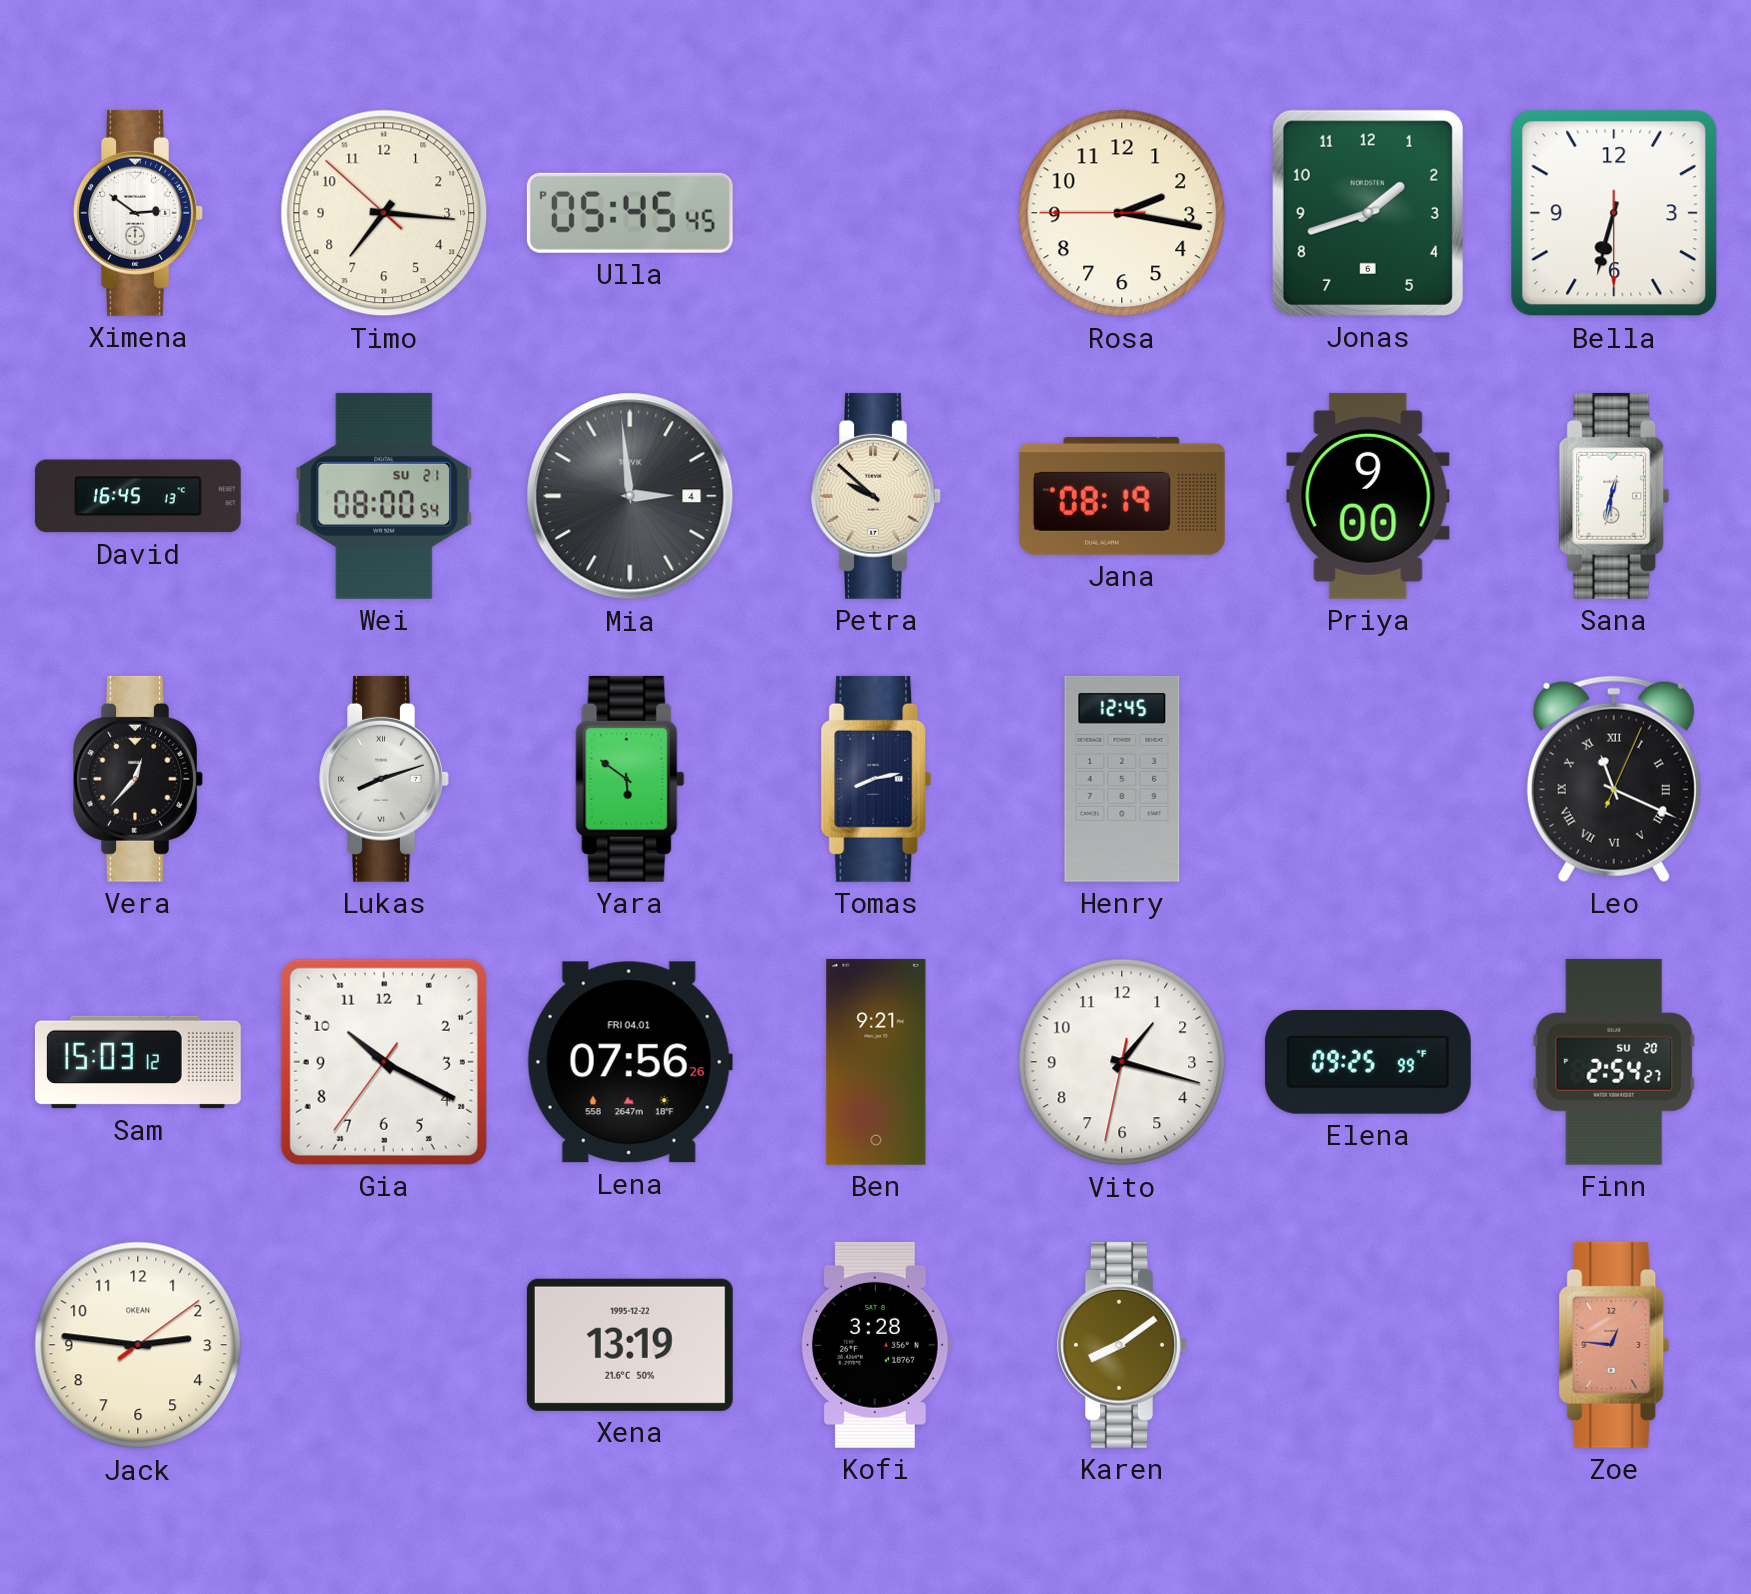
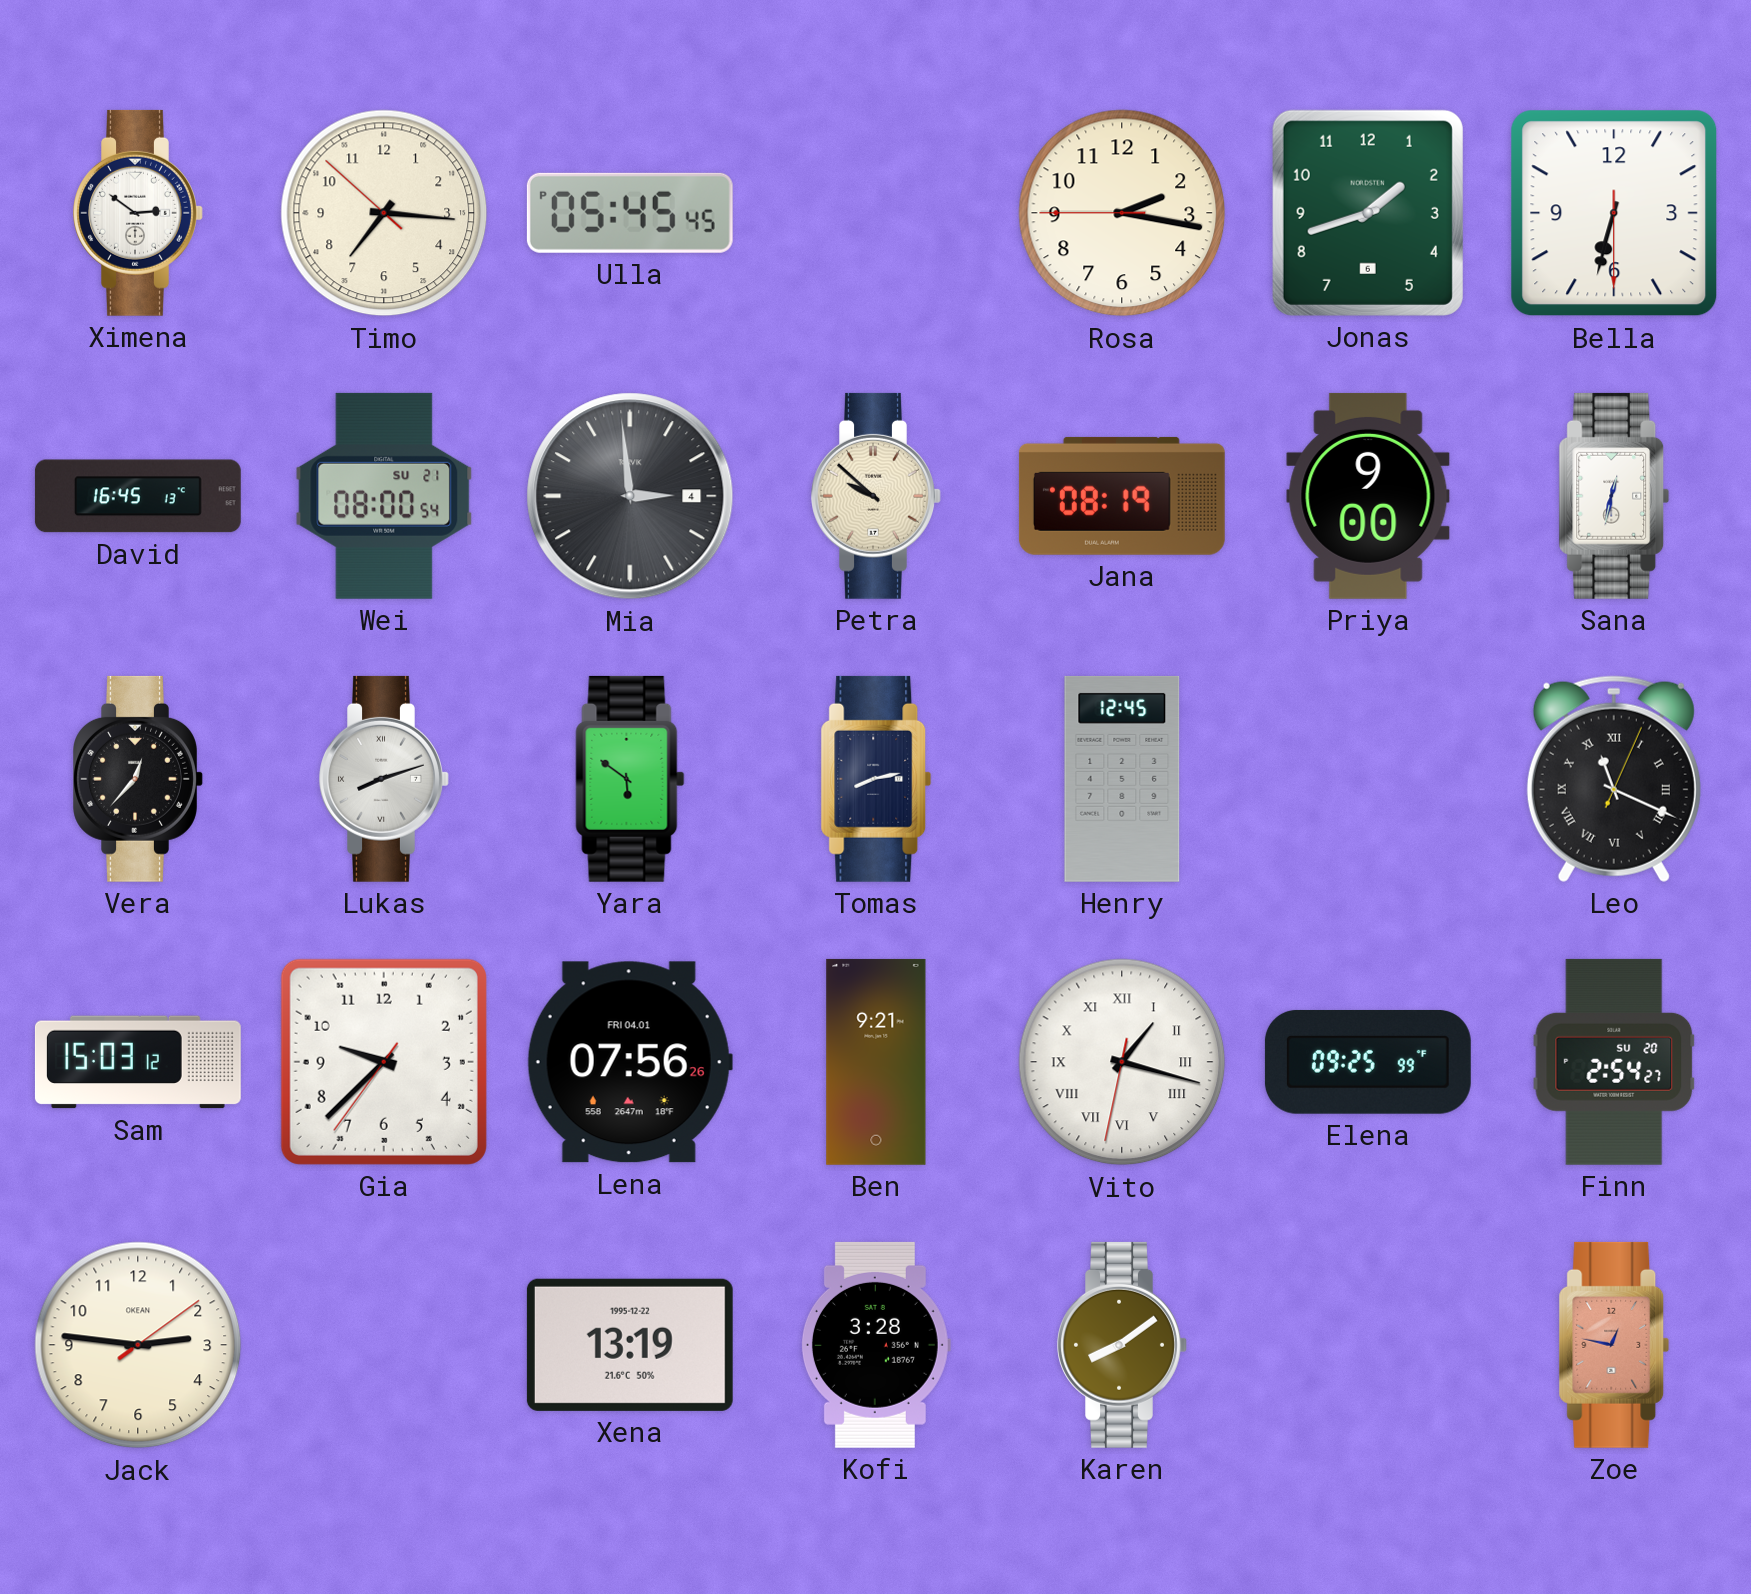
Gia: 10:19 -> 9:37 (384, 1062)
Vito numerals: Arabic -> Roman (1122, 1062)
Zoe: 12:46 -> 12:47 (1614, 1345)
